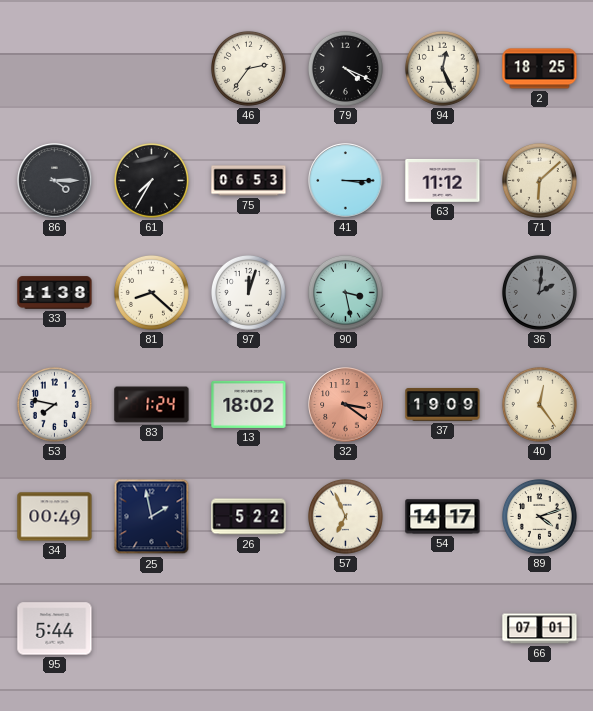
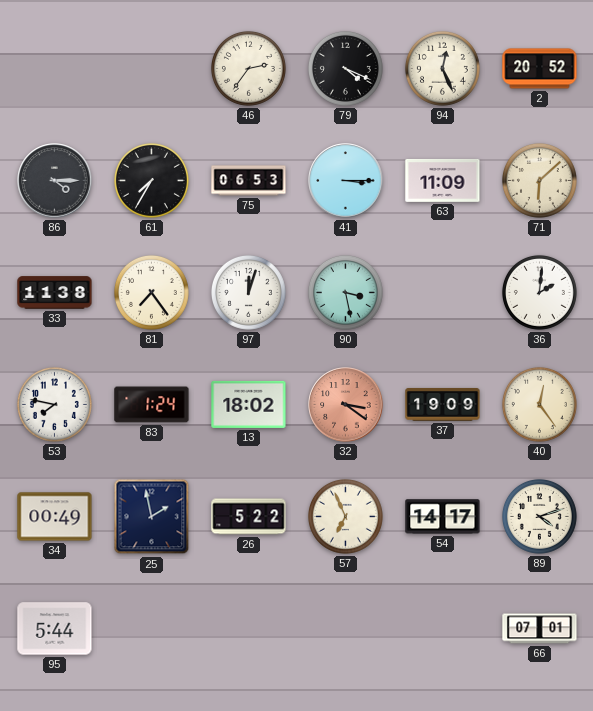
2: 18:25 -> 20:52 (540, 69)
63: 11:12 -> 11:09 (443, 180)
81: 8:22 -> 7:24 (151, 292)
36 dial: grey -> white (539, 292)
